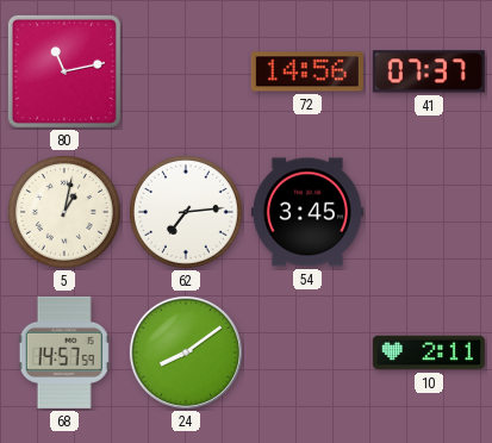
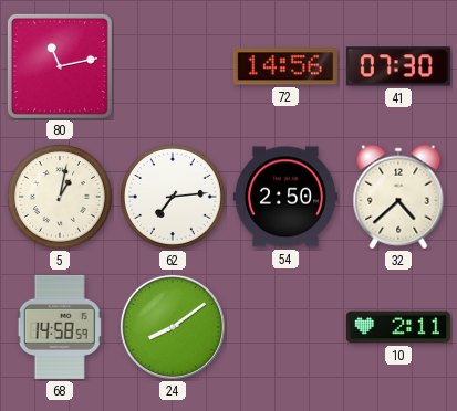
41: 07:37 -> 07:30 (398, 66)
54: 3:45 -> 2:50 (285, 197)
32: none -> 4:38 (398, 197)
68: 14:57 -> 14:58 (60, 327)
